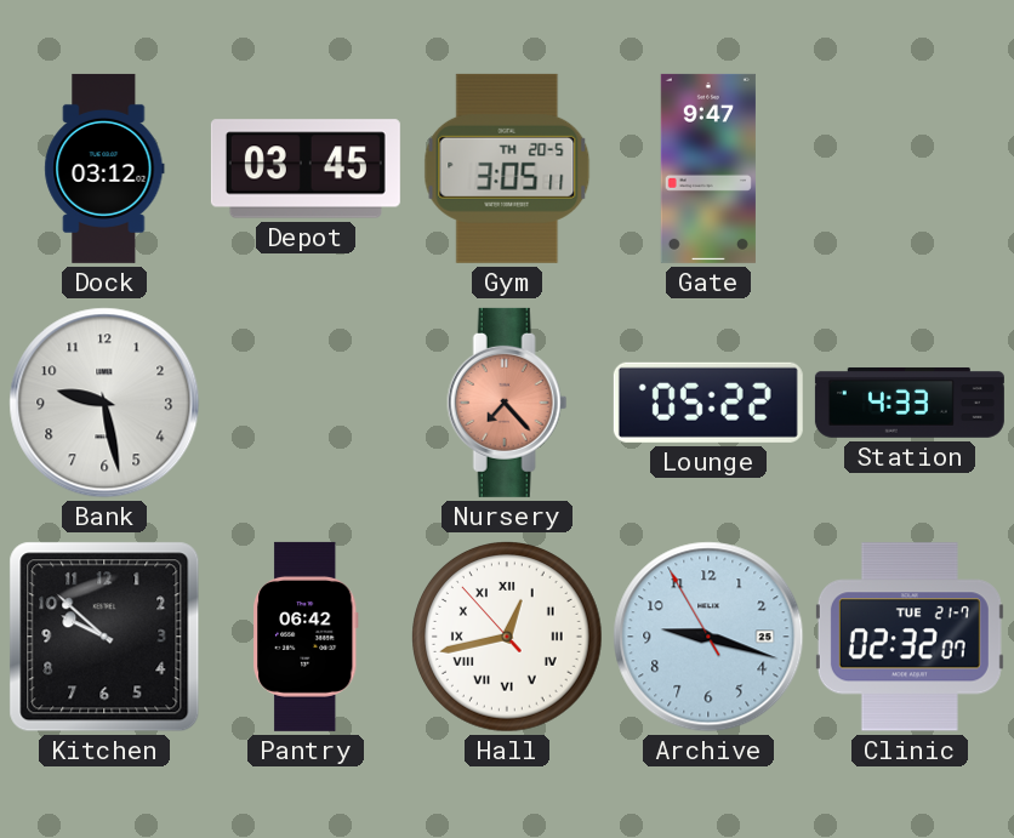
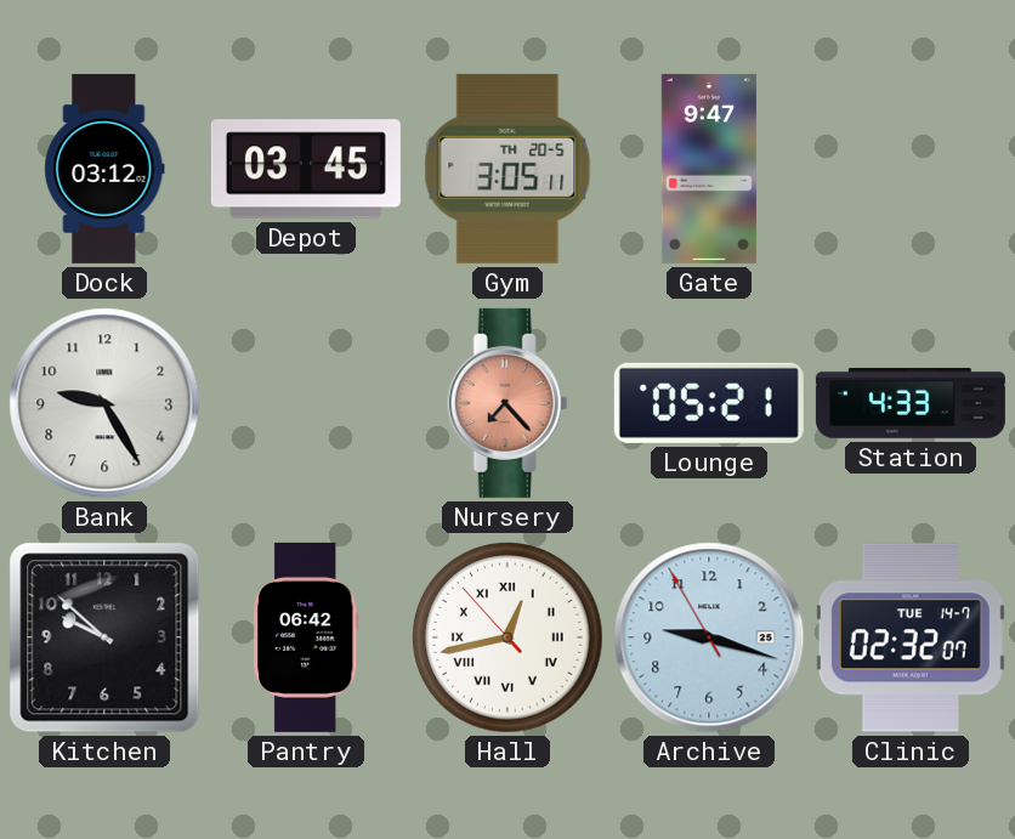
Bank: 9:28 -> 9:25 (104, 403)
Lounge: 05:22 -> 05:21 (709, 403)
Clinic date: TUE 21-7 -> TUE 14-7 (911, 637)
